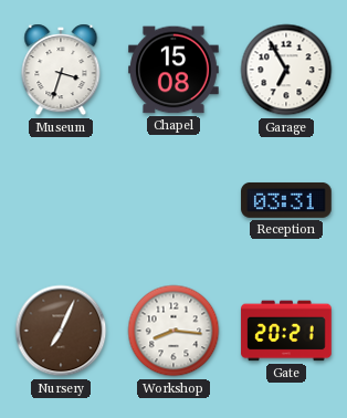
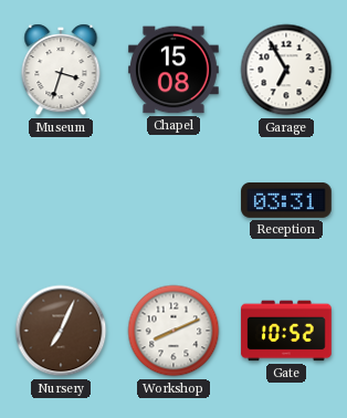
Workshop: 8:16 -> 8:11 (173, 331)
Gate: 20:21 -> 10:52 (286, 331)
